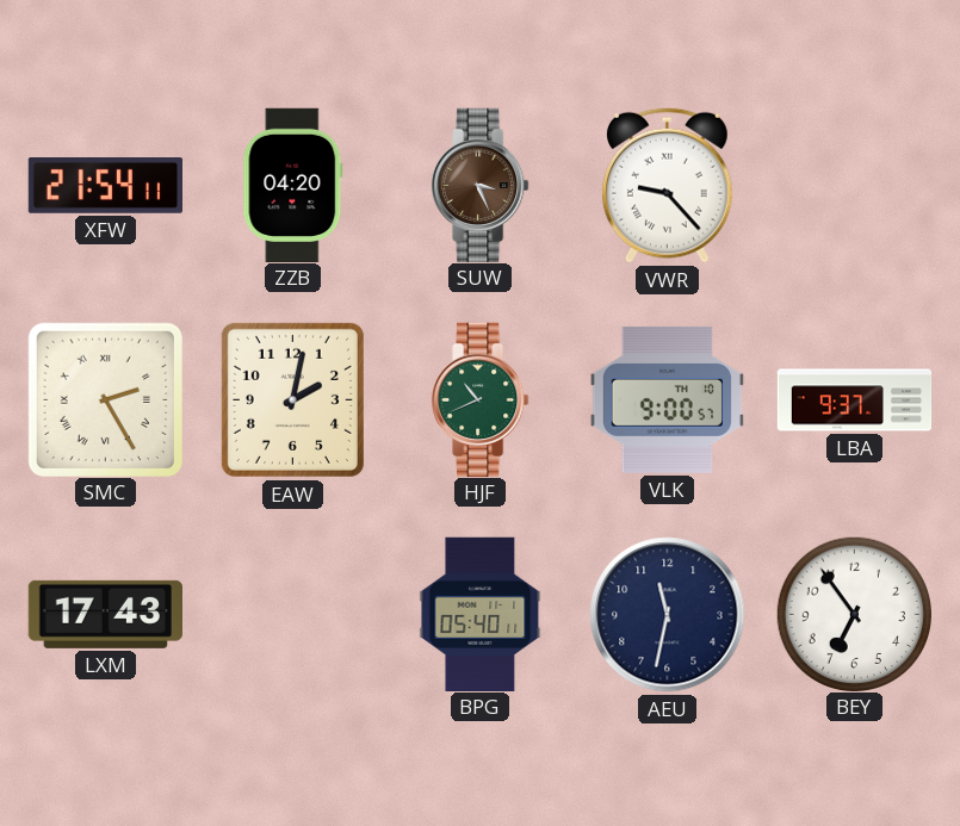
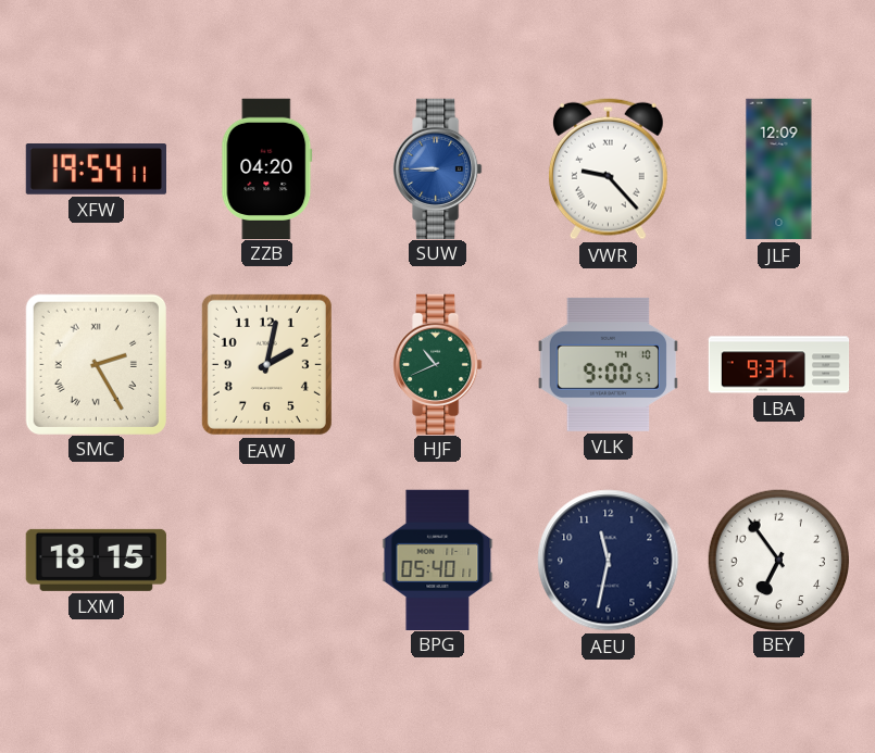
XFW: 21:54 -> 19:54 (96, 170)
SUW: 3:26 -> 8:45 (438, 168)
SUW dial: brown -> blue (438, 168)
JLF: none -> 12:09 (779, 170)
LXM: 17:43 -> 18:15 (96, 560)
